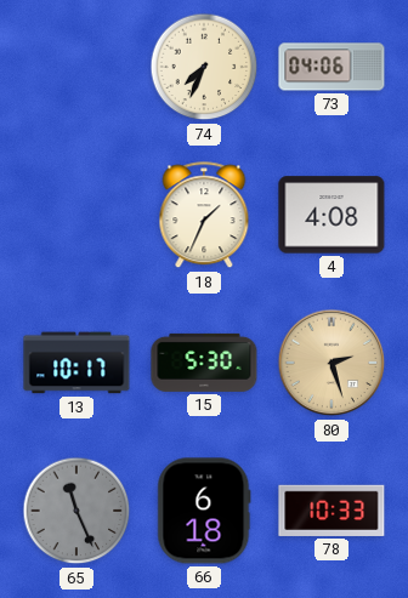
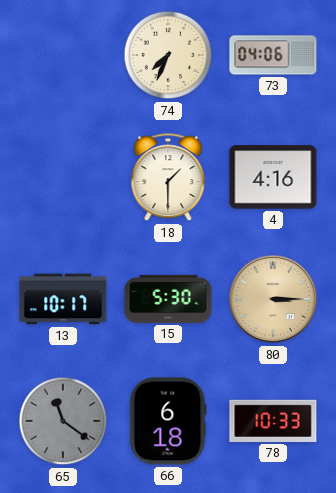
18: 1:34 -> 1:30 (168, 178)
4: 4:08 -> 4:16 (273, 177)
80: 2:27 -> 3:15 (273, 299)
65: 11:26 -> 11:21 (63, 421)
